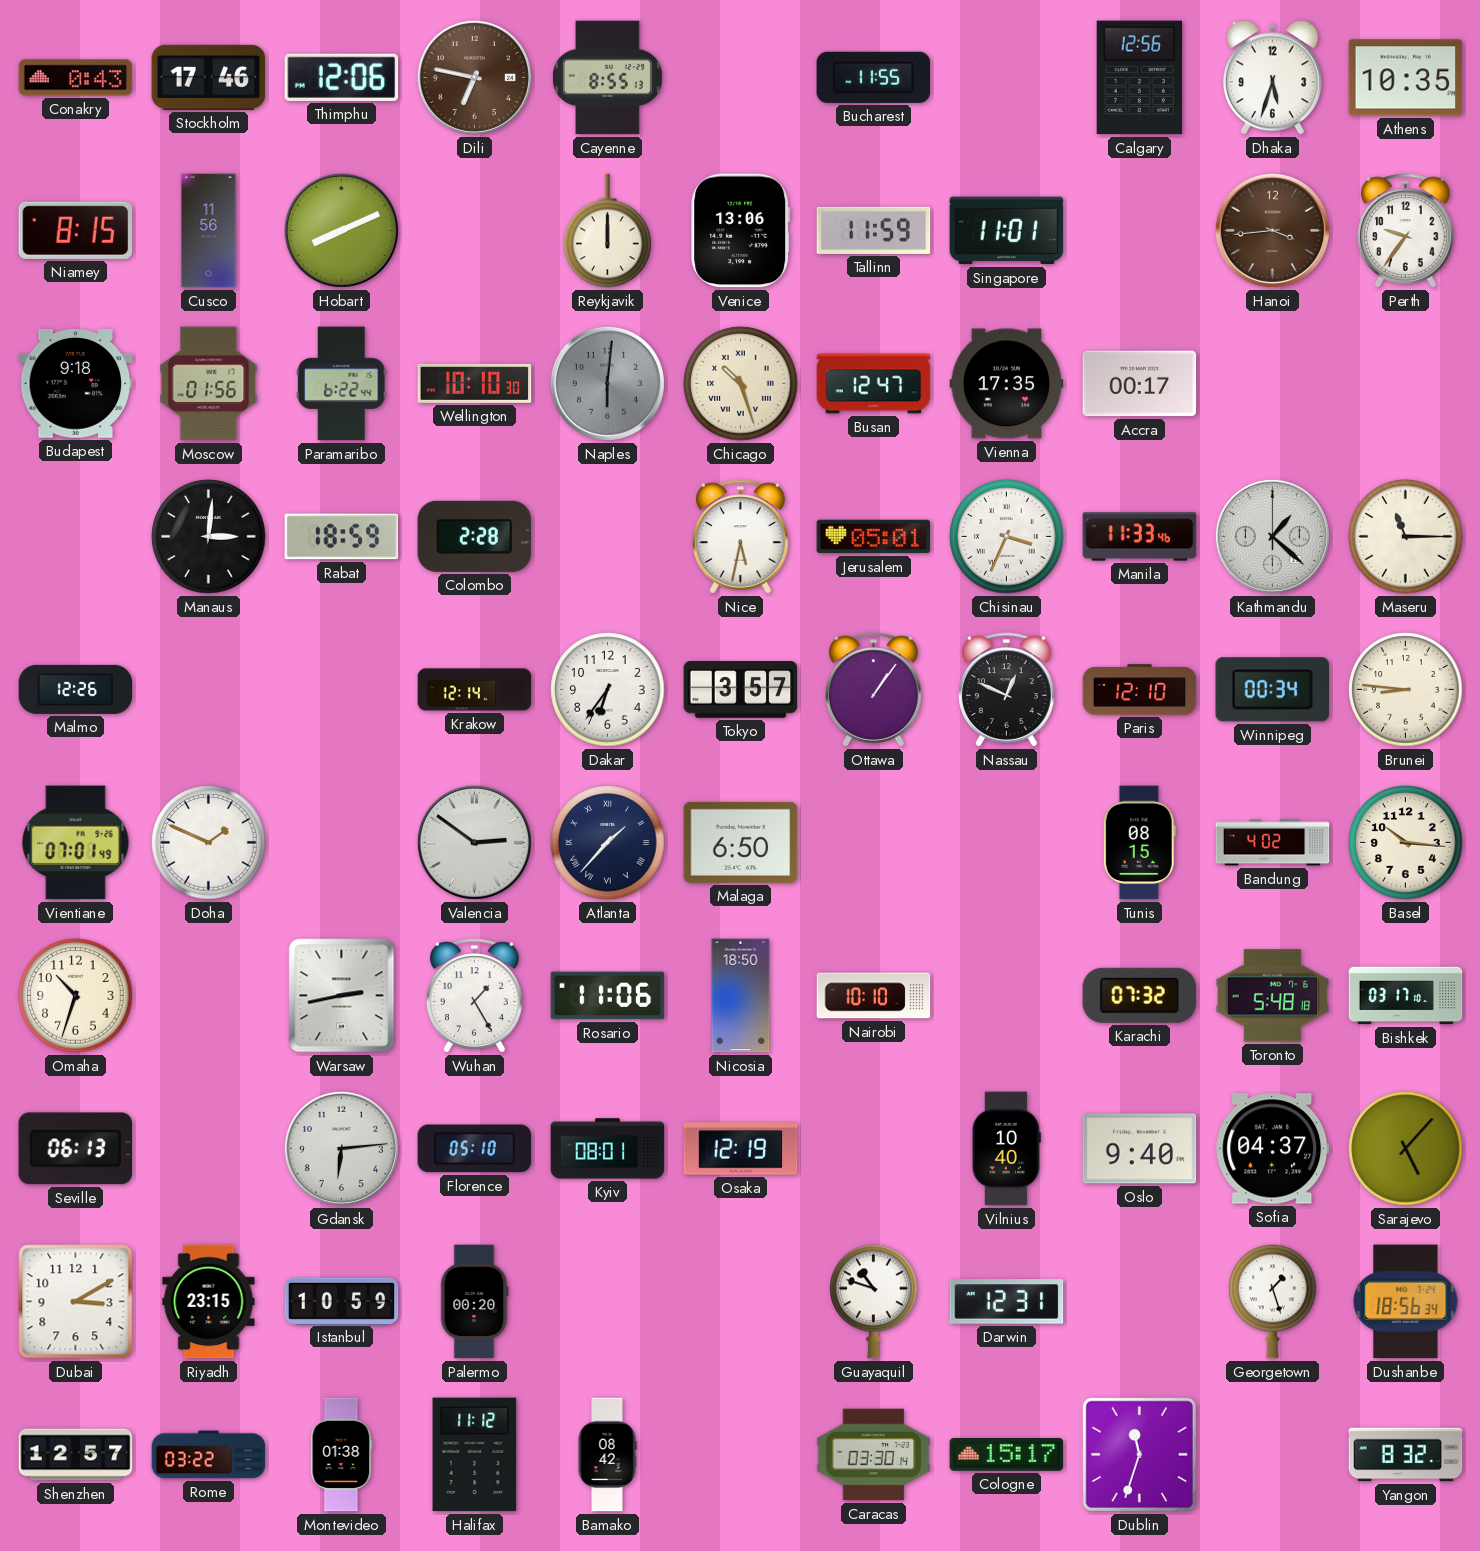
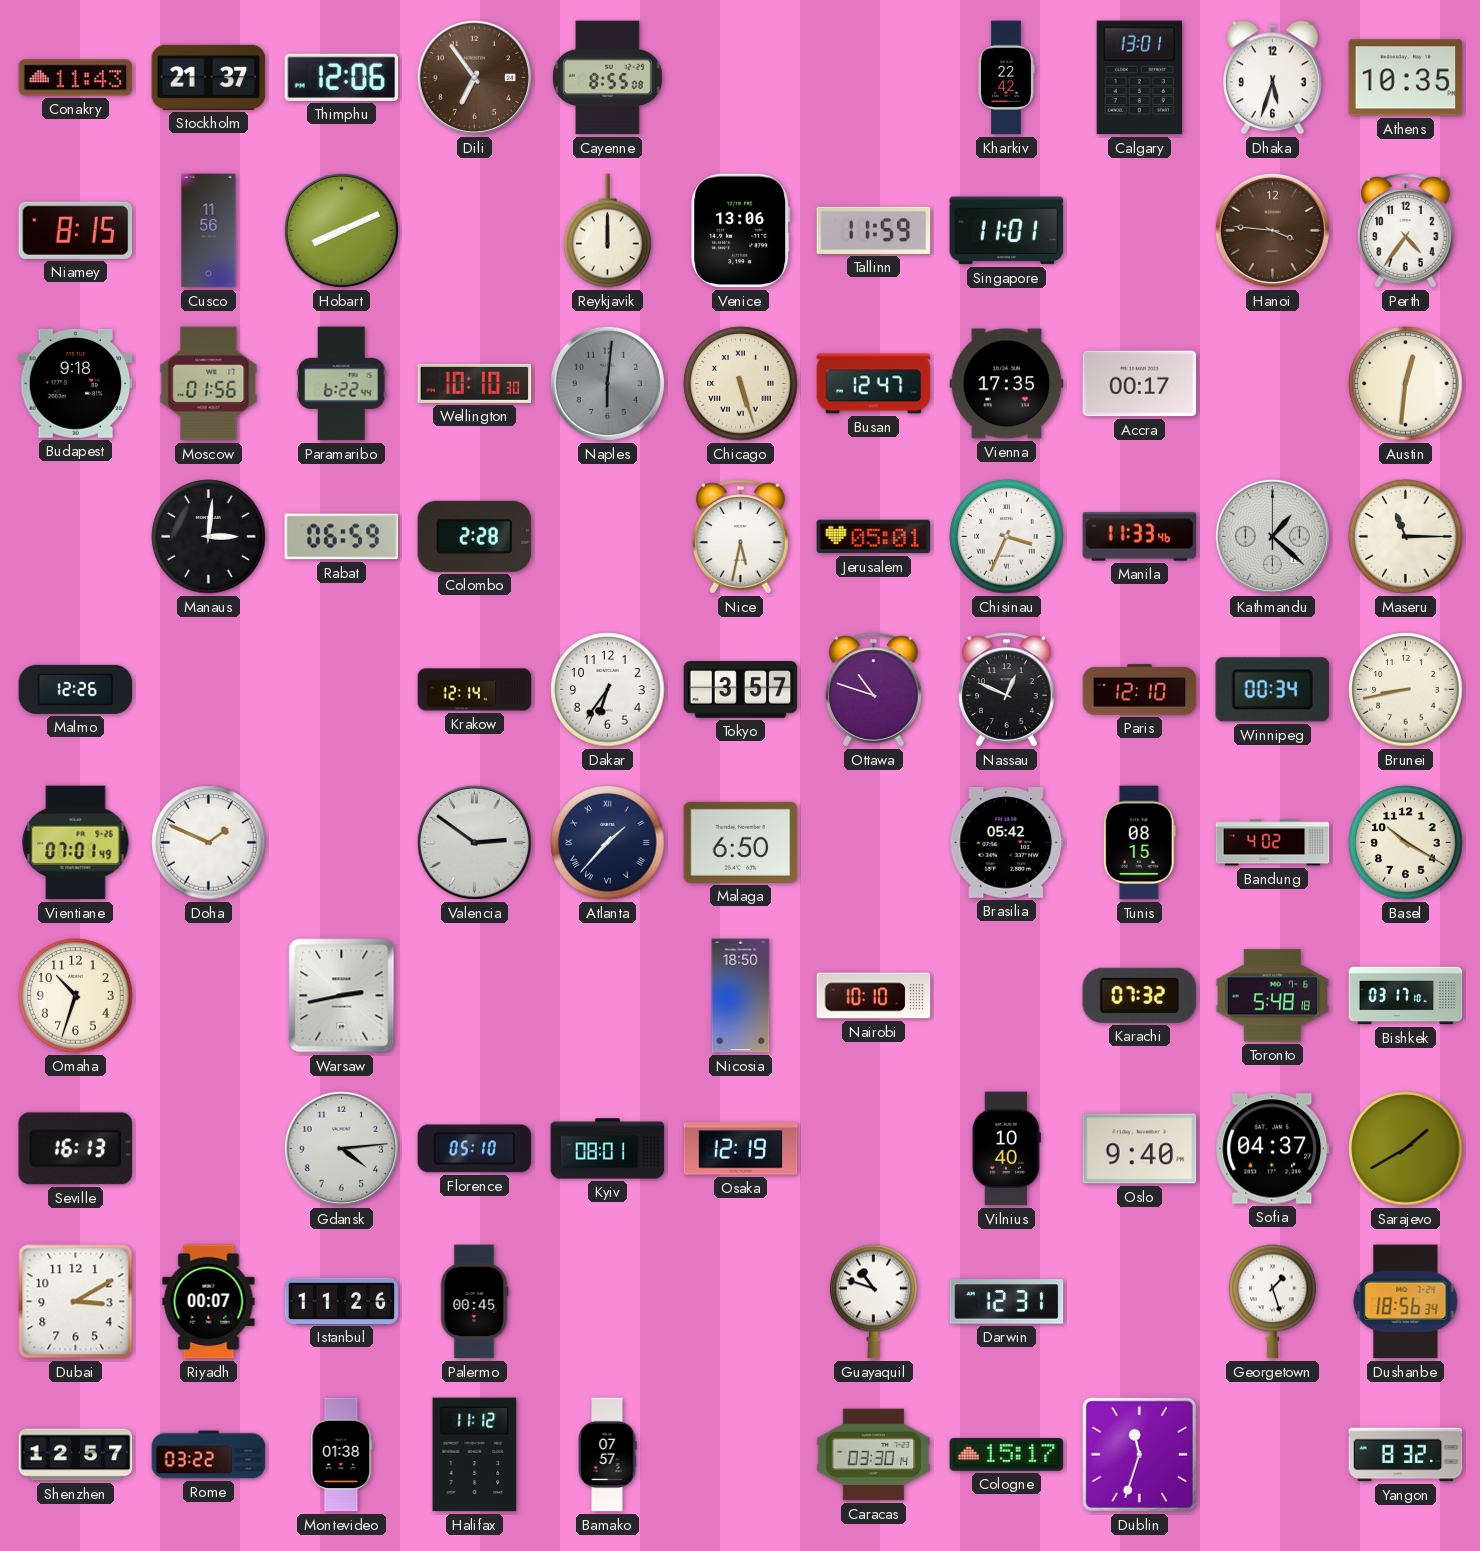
Conakry: 0:43 -> 11:43 (76, 78)
Stockholm: 17:46 -> 21:37 (209, 77)
Dili: 6:47 -> 6:54 (474, 77)
Cayenne: 8:55:13 -> 8:55:08 (608, 78)
Bucharest: 11:55 -> none (874, 77)
Kharkiv: none -> 22:42 (1006, 78)
Calgary: 12:56 -> 13:01 (1140, 78)
Hanoi: 3:44 -> 3:46 (1272, 230)
Perth: 9:36 -> 4:36 (1406, 231)
Chicago: 10:27 -> 5:27 (741, 384)
Austin: none -> 12:31 (1406, 384)
Rabat: 18:59 -> 06:59 (342, 537)
Ottawa: 1:06 -> 10:48 (874, 690)
Brunei: 8:46 -> 8:43 (1406, 690)
Brasilia: none -> 05:42 (1007, 843)
Basel: 10:16 -> 10:20 (1406, 843)
Wuhan: 1:25 -> none (475, 996)
Rosario: 11:06 -> none (608, 996)
Seville: 06:13 -> 16:13 (76, 1149)
Gdansk: 6:14 -> 4:14 (341, 1148)
Sarajevo: 5:07 -> 1:40 (1406, 1149)
Riyadh: 23:15 -> 00:07 (209, 1302)
Istanbul: 10:59 -> 11:26 (342, 1301)
Palermo: 00:20 -> 00:45 (474, 1302)
Bamako: 08:42 -> 07:57 (607, 1455)
